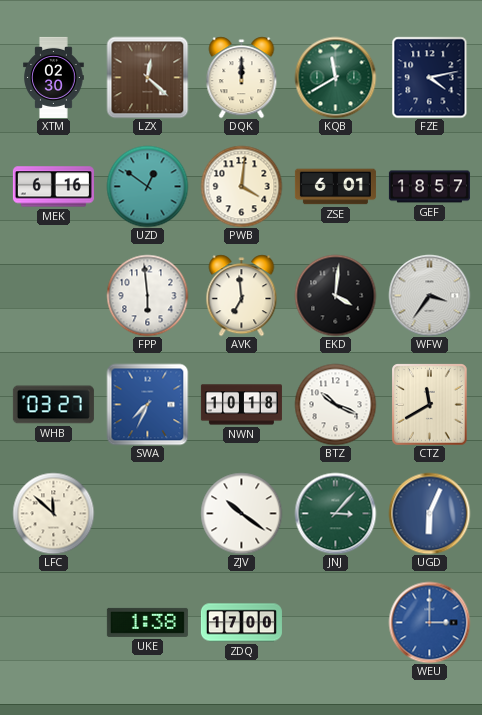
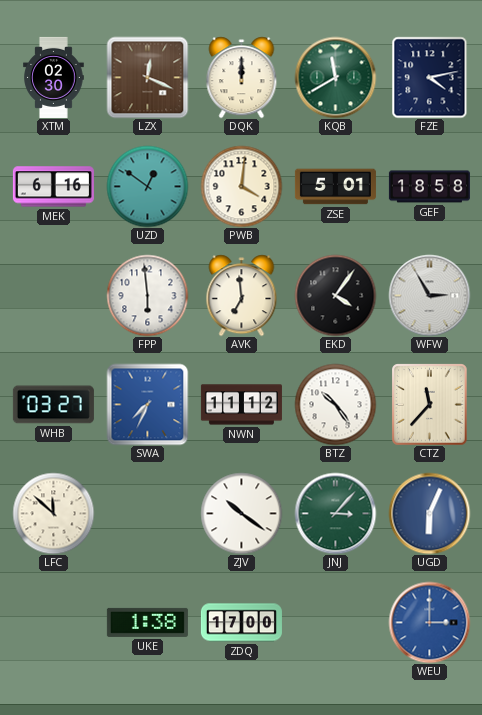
LZX: 12:22 -> 12:19 (147, 77)
ZSE: 6:01 -> 5:01 (335, 187)
GEF: 18:57 -> 18:58 (429, 187)
EKD: 4:01 -> 4:06 (335, 295)
WFW: 3:36 -> 2:55 (429, 295)
NWN: 10:18 -> 11:12 (241, 405)
BTZ: 10:19 -> 10:24 (335, 404)
CTZ: 11:40 -> 11:37 (430, 404)
